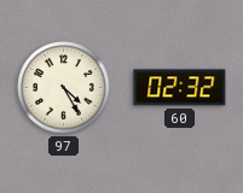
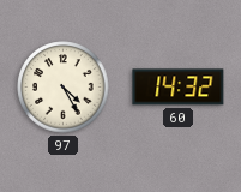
60: 02:32 -> 14:32 (179, 88)
